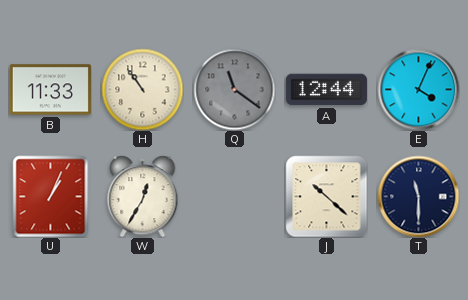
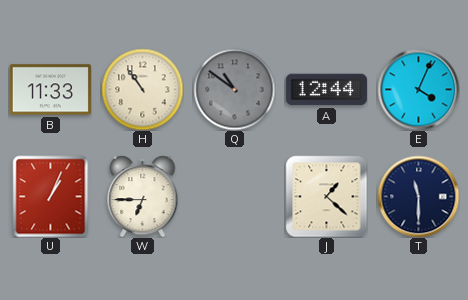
Q: 11:21 -> 10:51 (234, 89)
W: 12:35 -> 6:45 (143, 196)
J: 10:22 -> 1:22 (326, 196)
